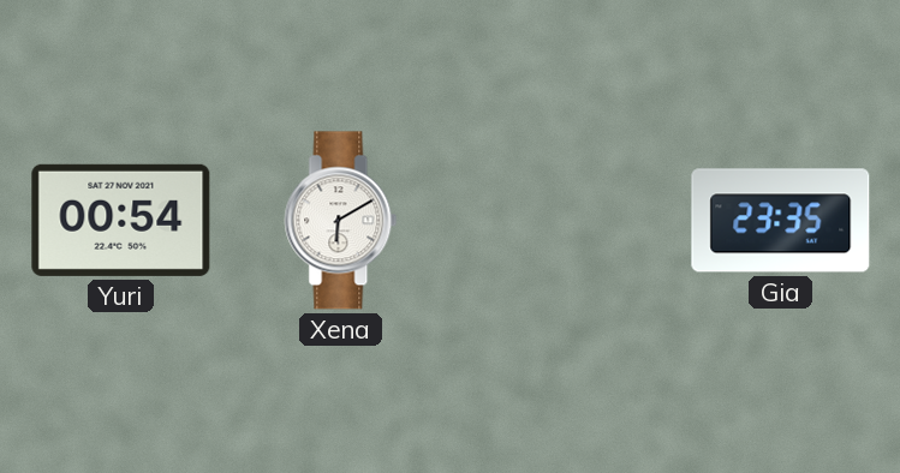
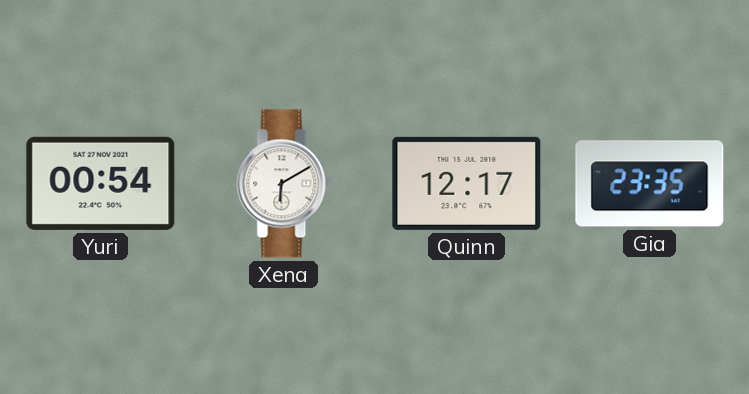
Quinn: none -> 12:17 (467, 183)
